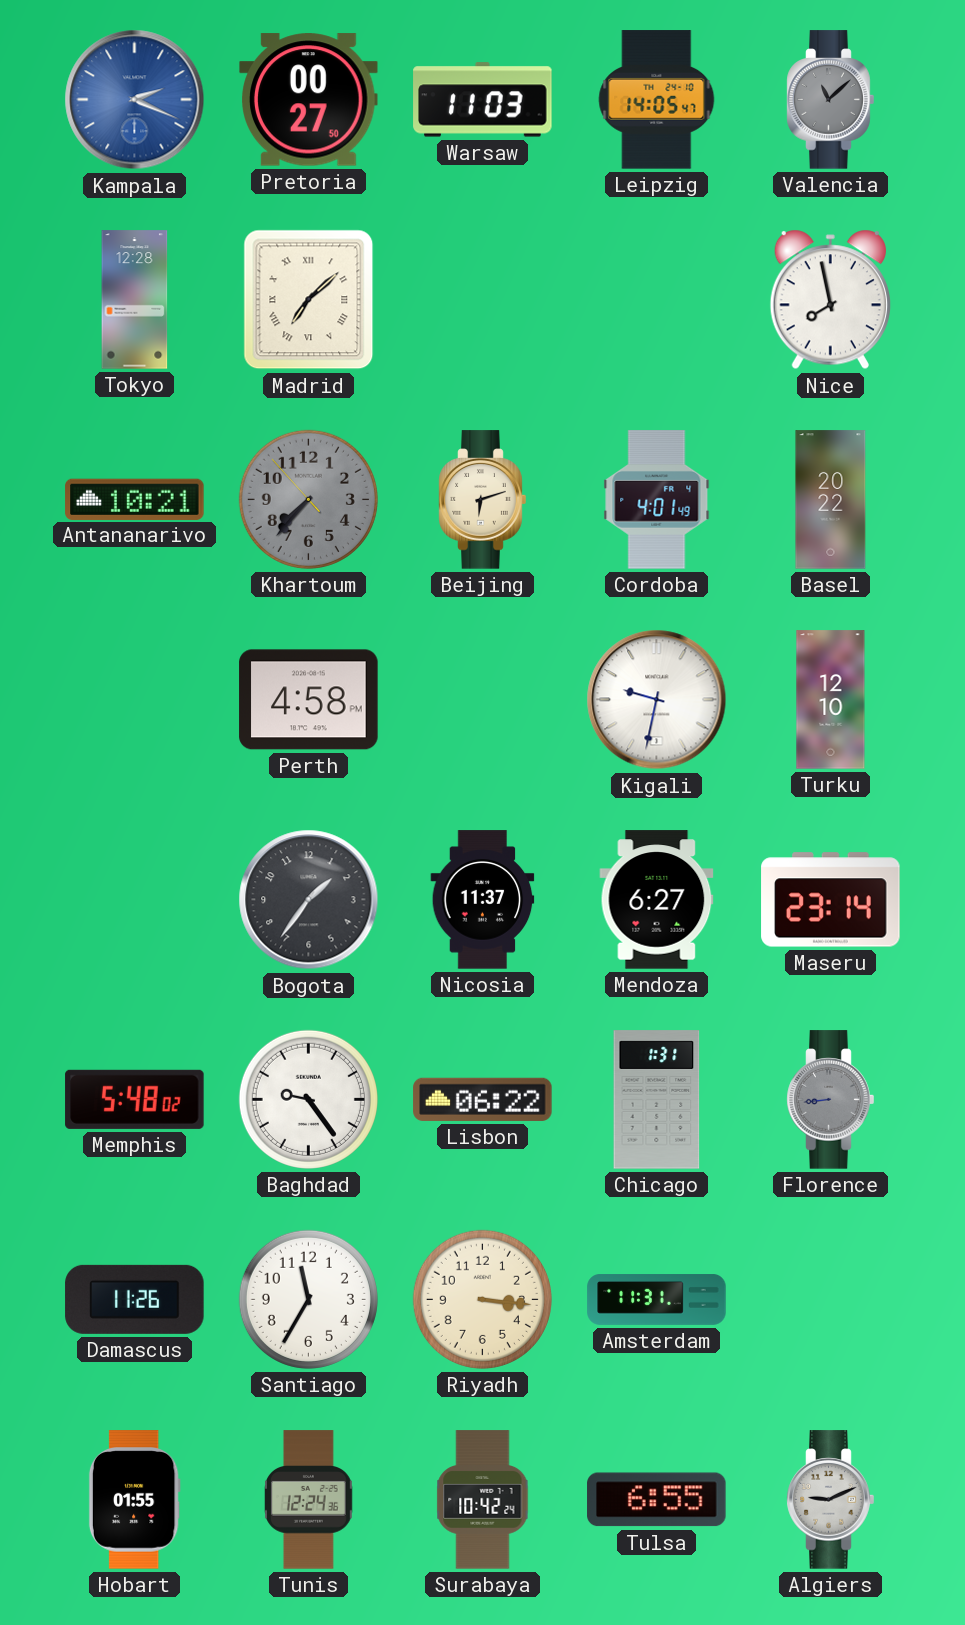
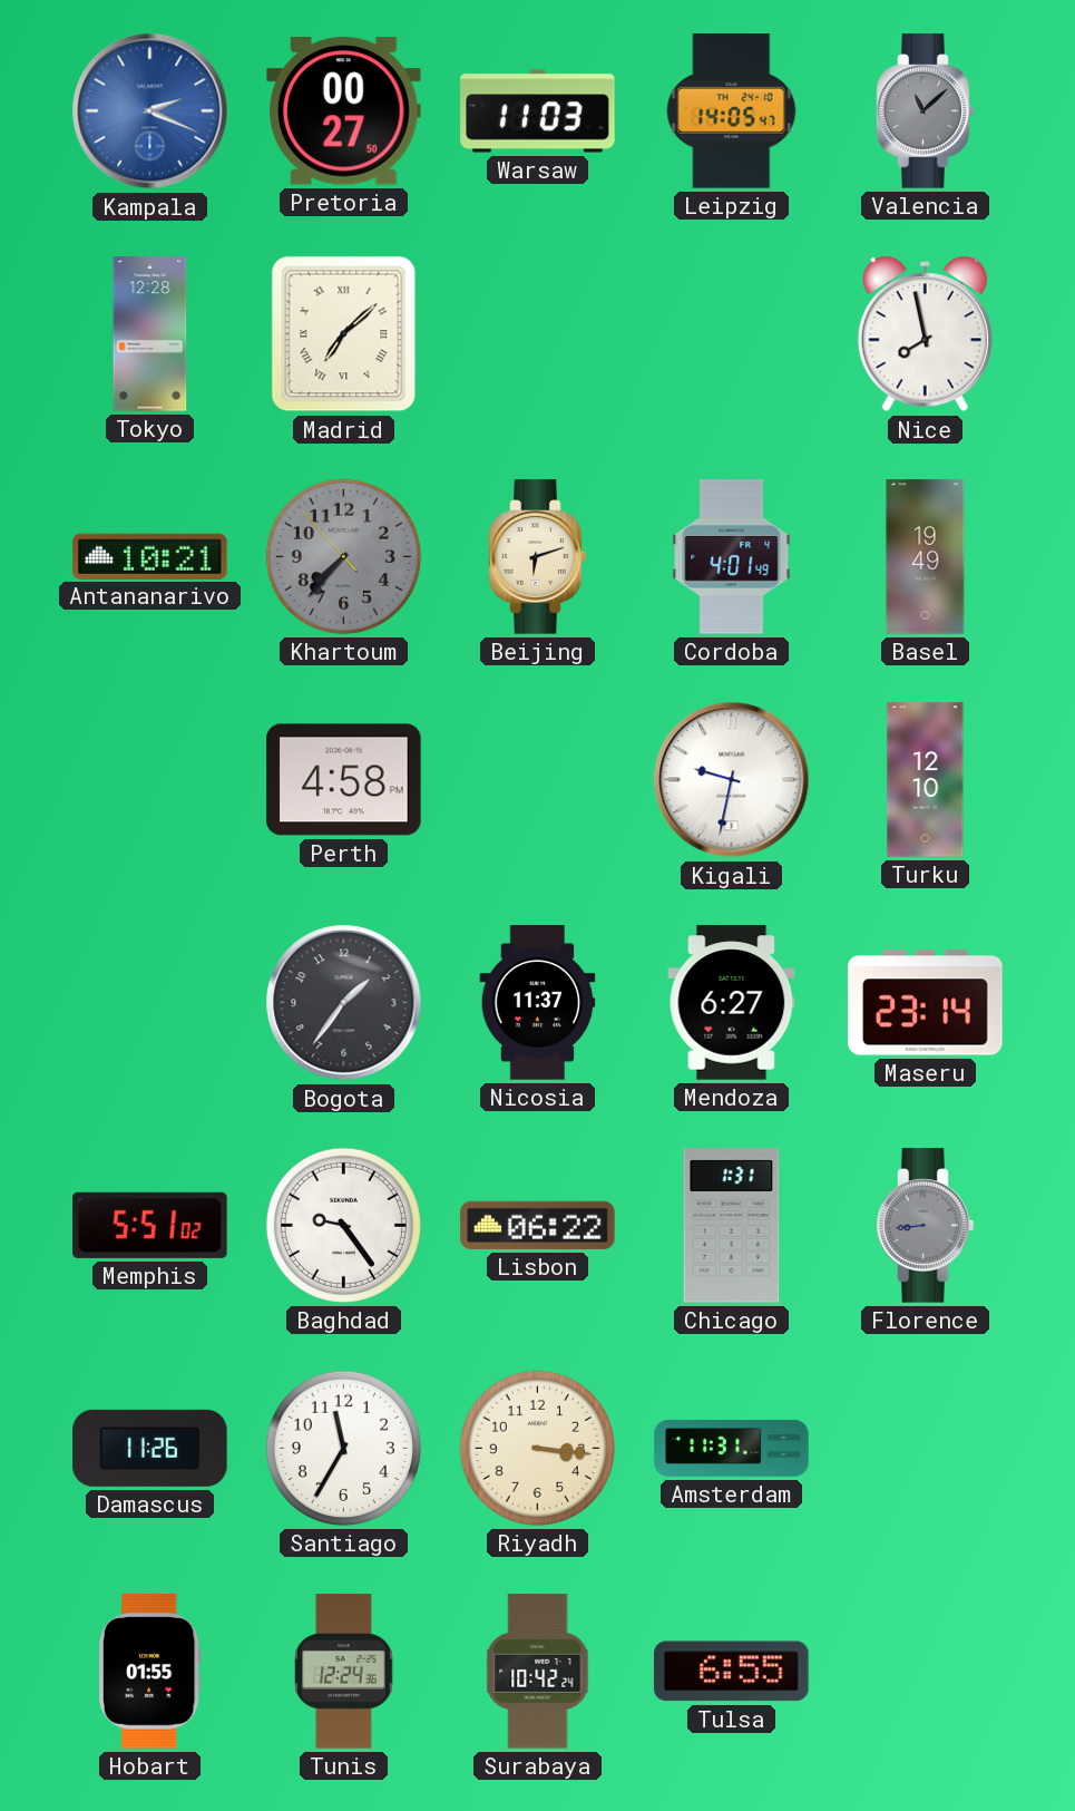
Basel: 20:22 -> 19:49 (926, 557)
Memphis: 5:48 -> 5:51 (150, 1225)
Algiers: 9:11 -> none (831, 1500)
